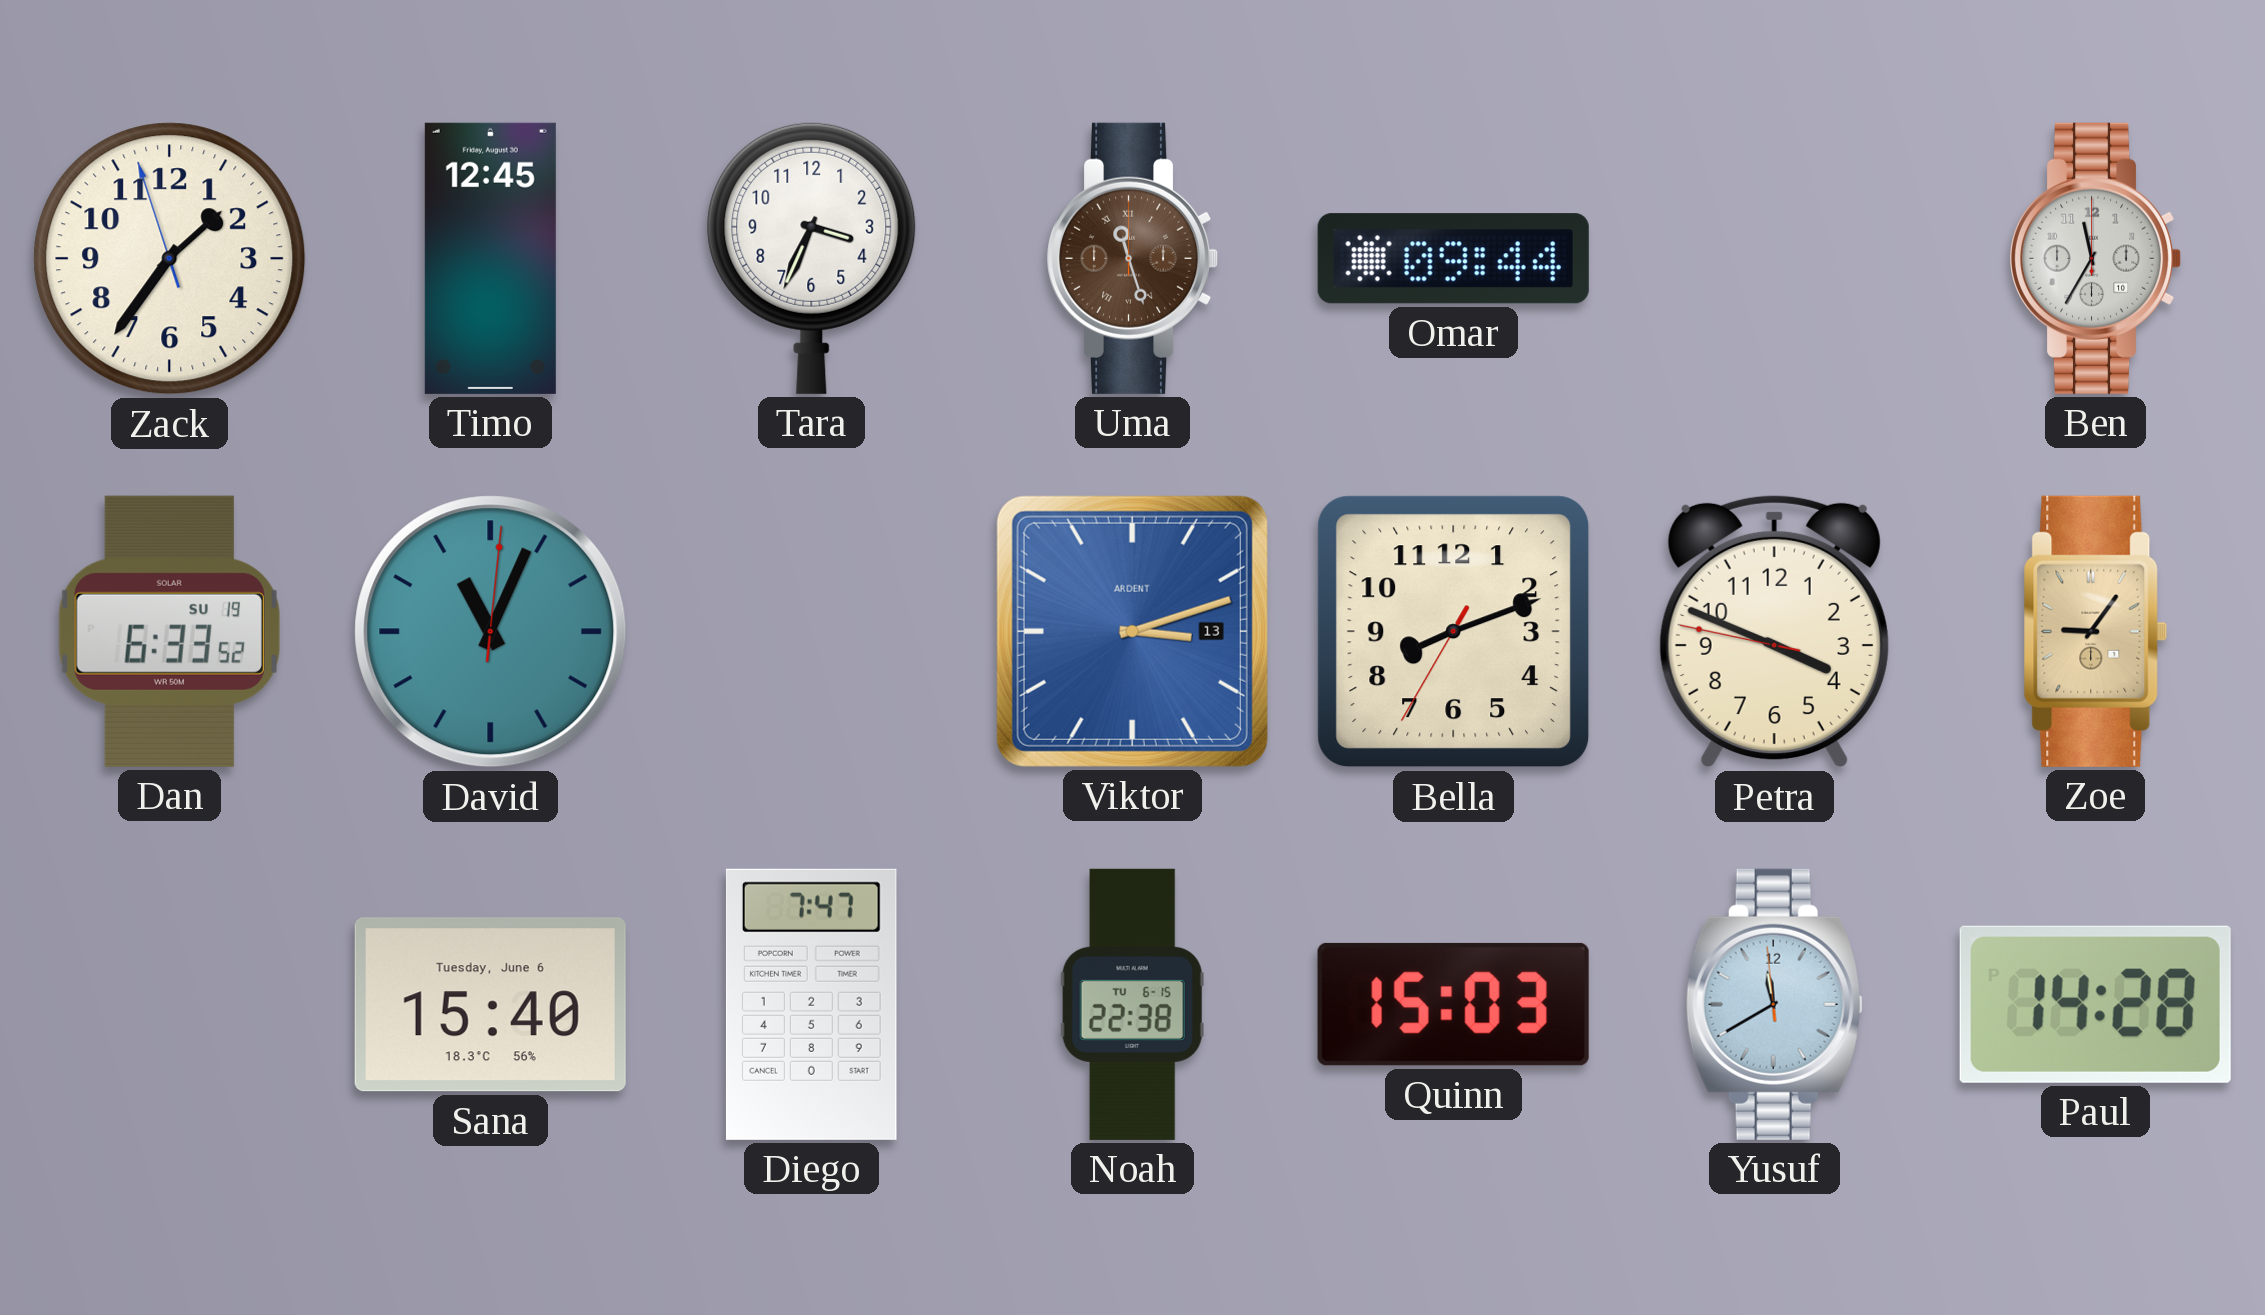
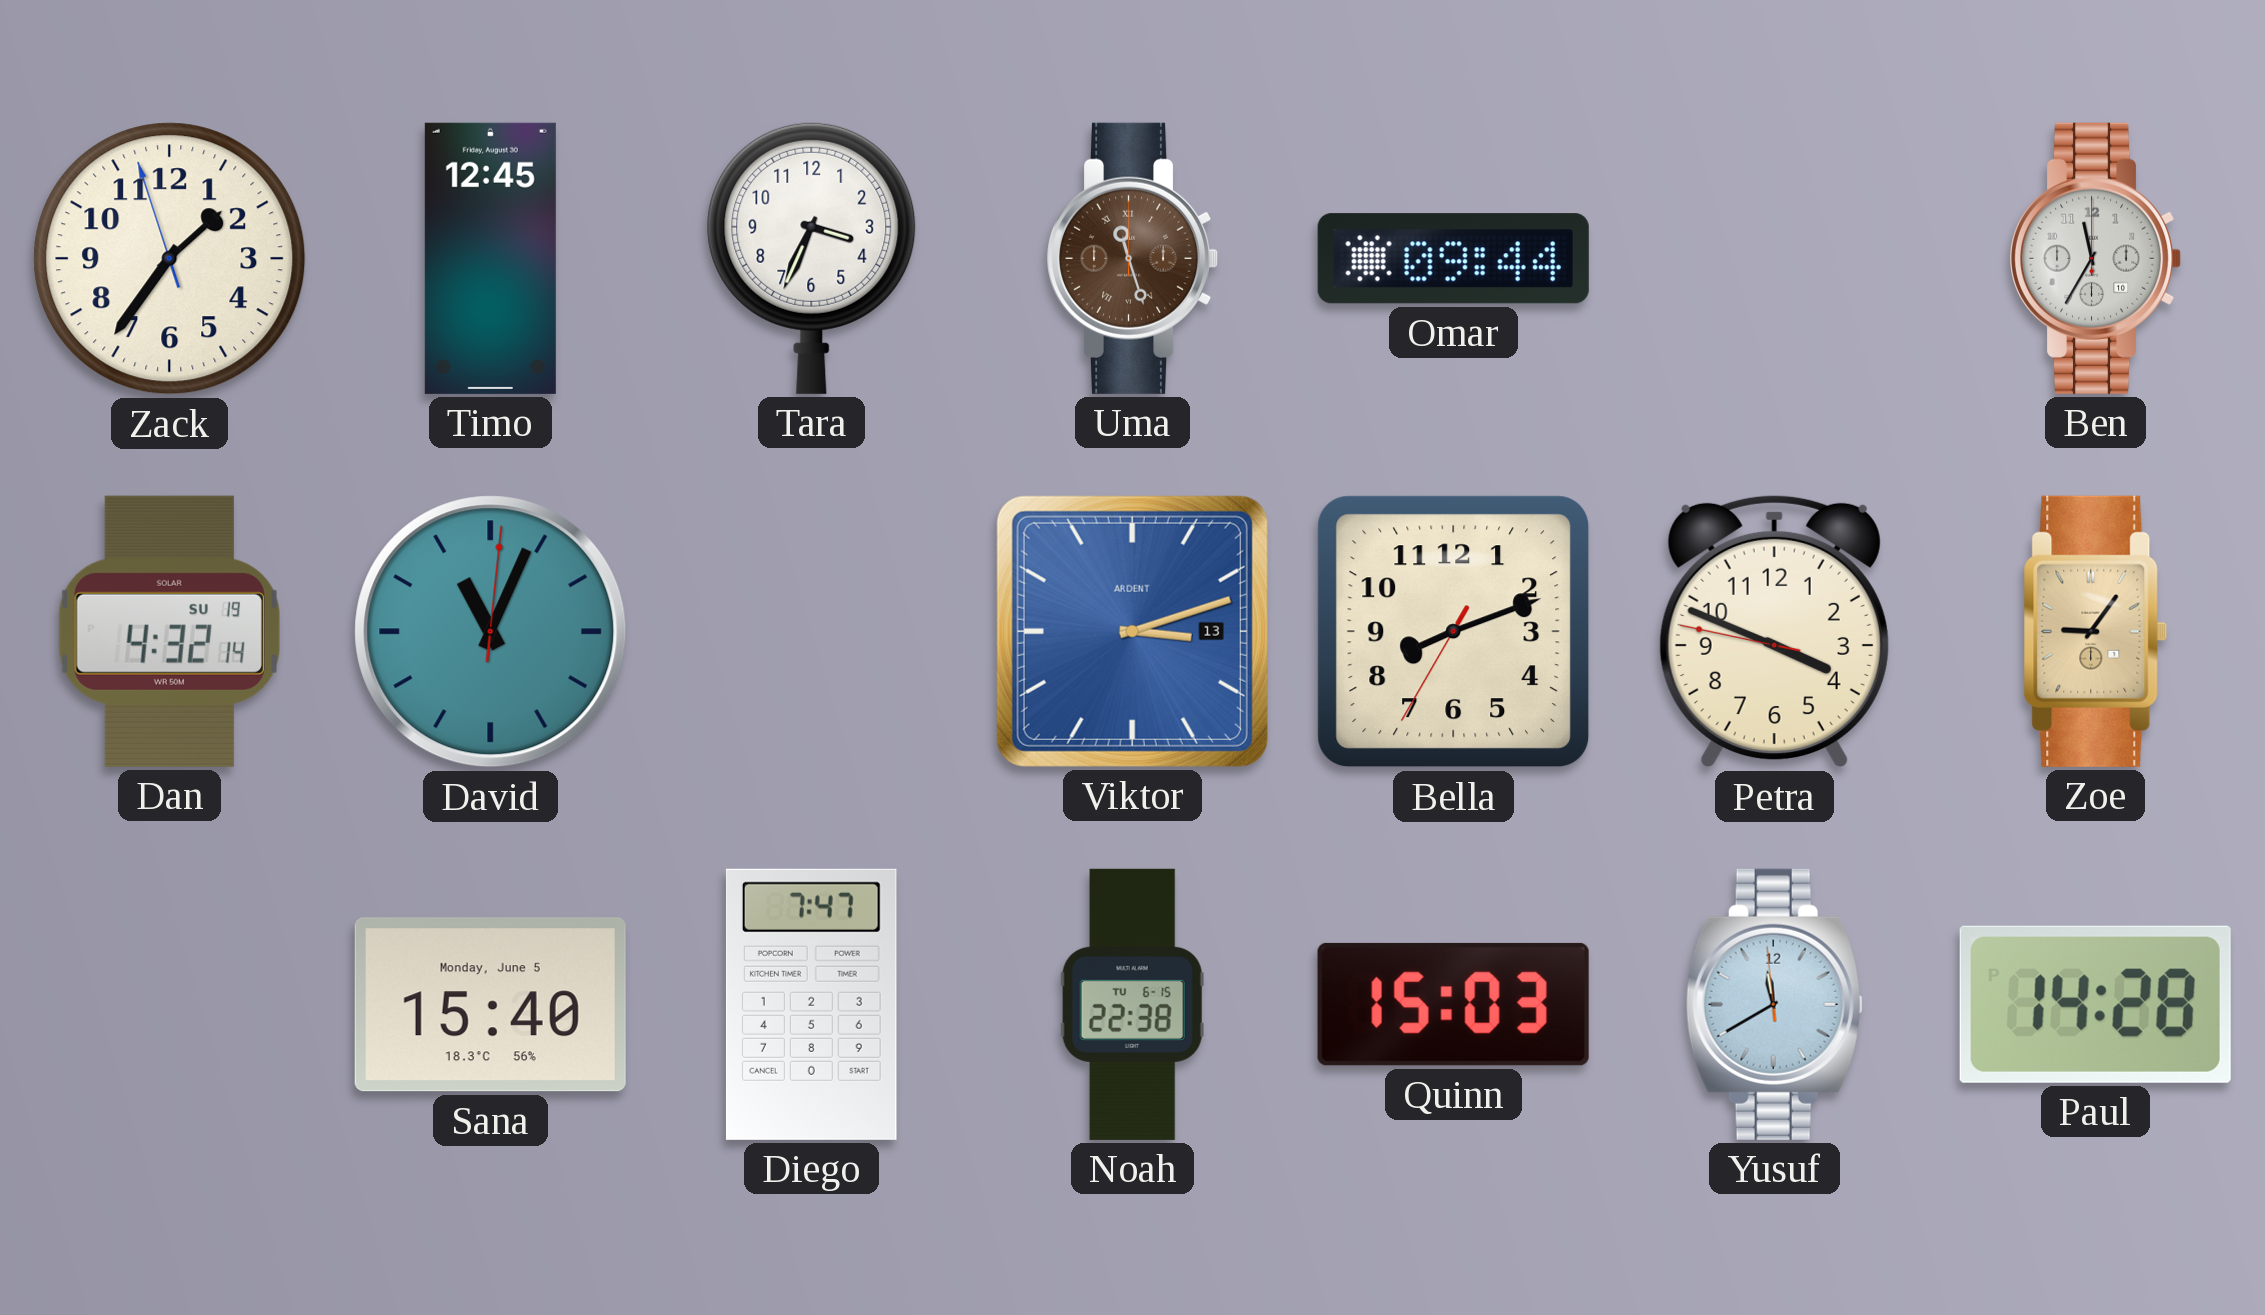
Dan: 6:33 -> 4:32 (169, 631)
Sana date: Tuesday, June 6 -> Monday, June 5 (490, 1005)
